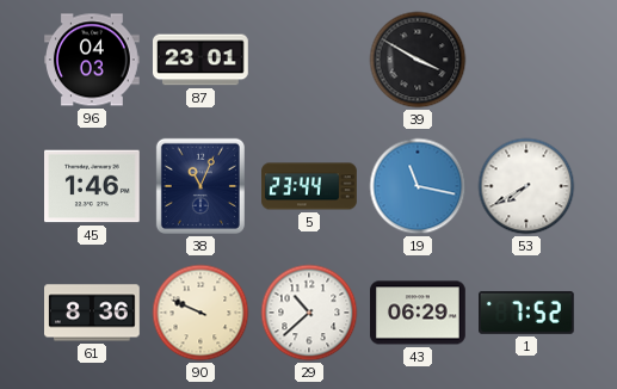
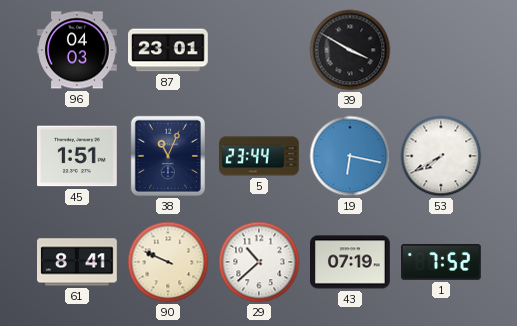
45: 1:46 -> 1:51 (78, 156)
19: 11:17 -> 6:17 (350, 156)
61: 8:36 -> 8:41 (78, 262)
43: 06:29 -> 07:19 (351, 262)
